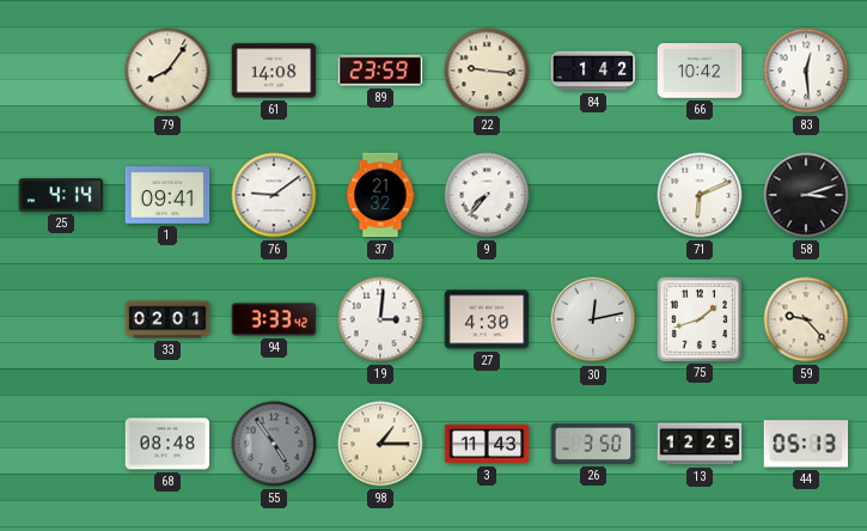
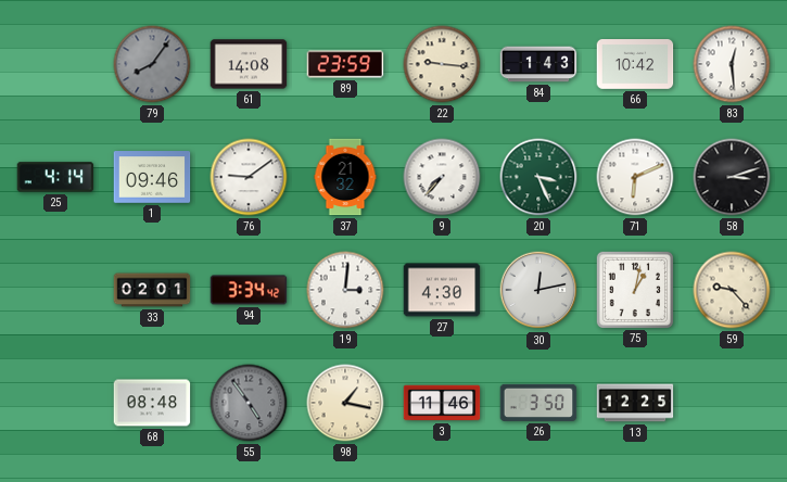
79 dial: cream -> grey (152, 64)
84: 1:42 -> 1:43 (538, 64)
1: 09:41 -> 09:46 (152, 177)
20: none -> 3:26 (538, 177)
94: 3:33 -> 3:34 (249, 290)
75: 1:42 -> 1:02 (634, 289)
98: 1:15 -> 1:17 (345, 403)
3: 11:43 -> 11:46 (442, 403)
44: 05:13 -> none (806, 444)
